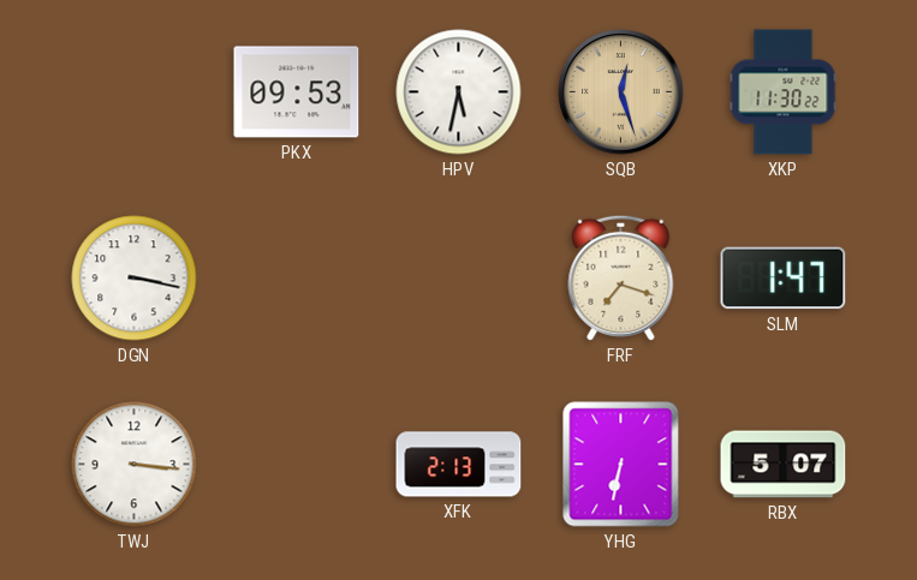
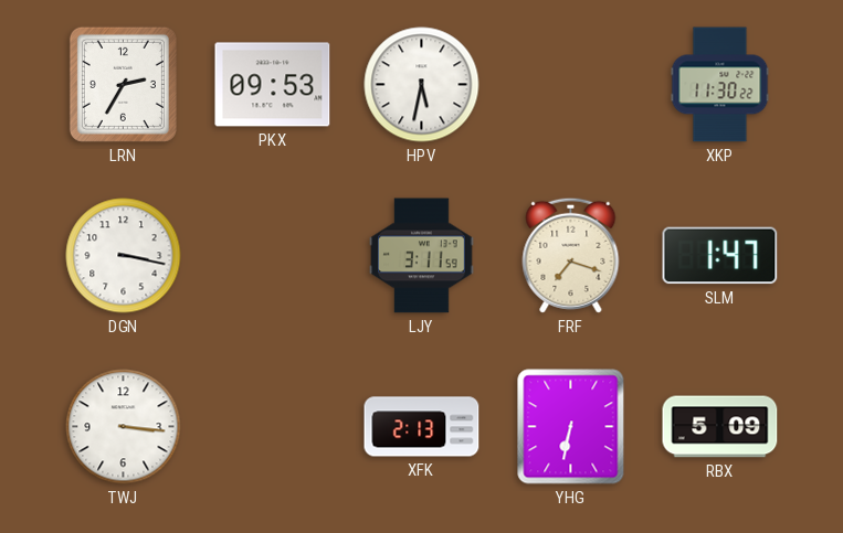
LRN: none -> 2:35 (123, 84)
SQB: 12:27 -> none (621, 92)
LJY: none -> 3:11 (422, 256)
RBX: 5:07 -> 5:09 (720, 427)
